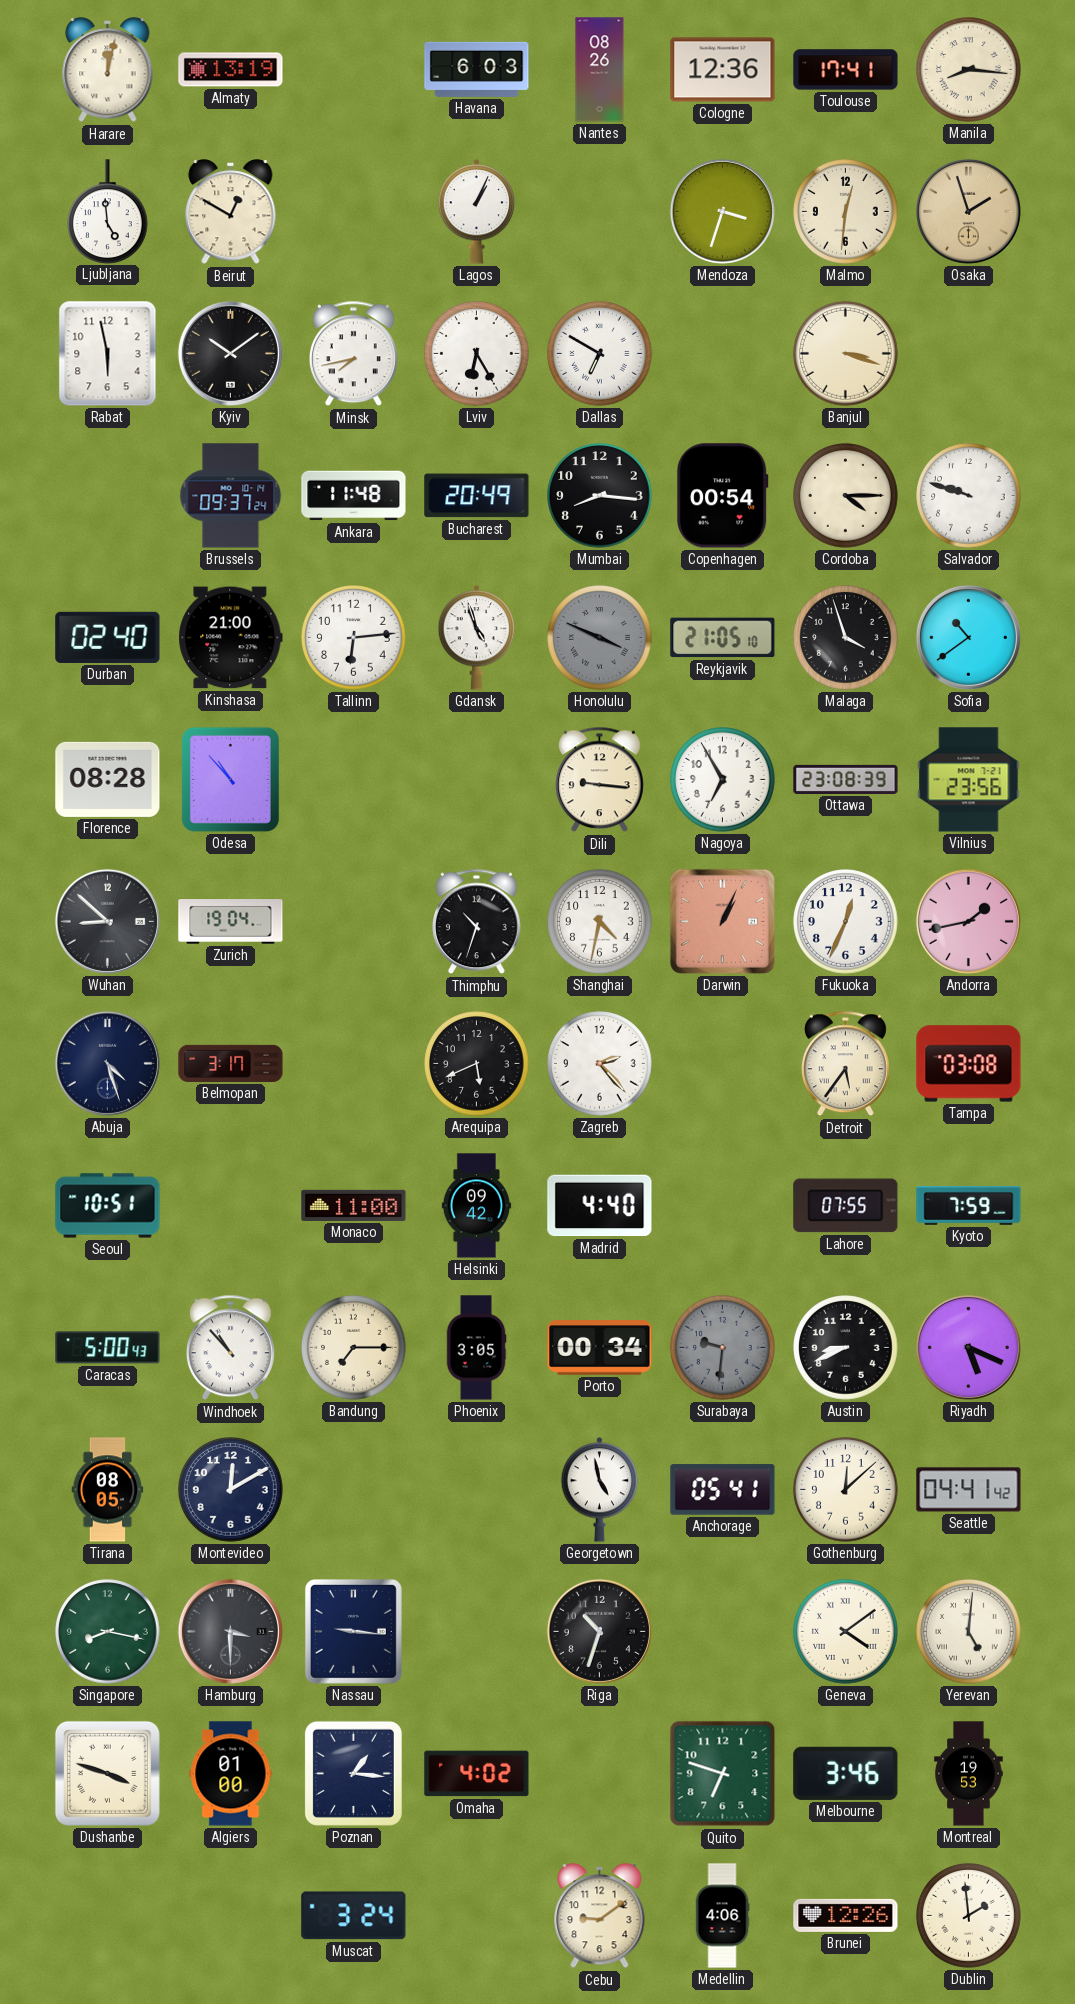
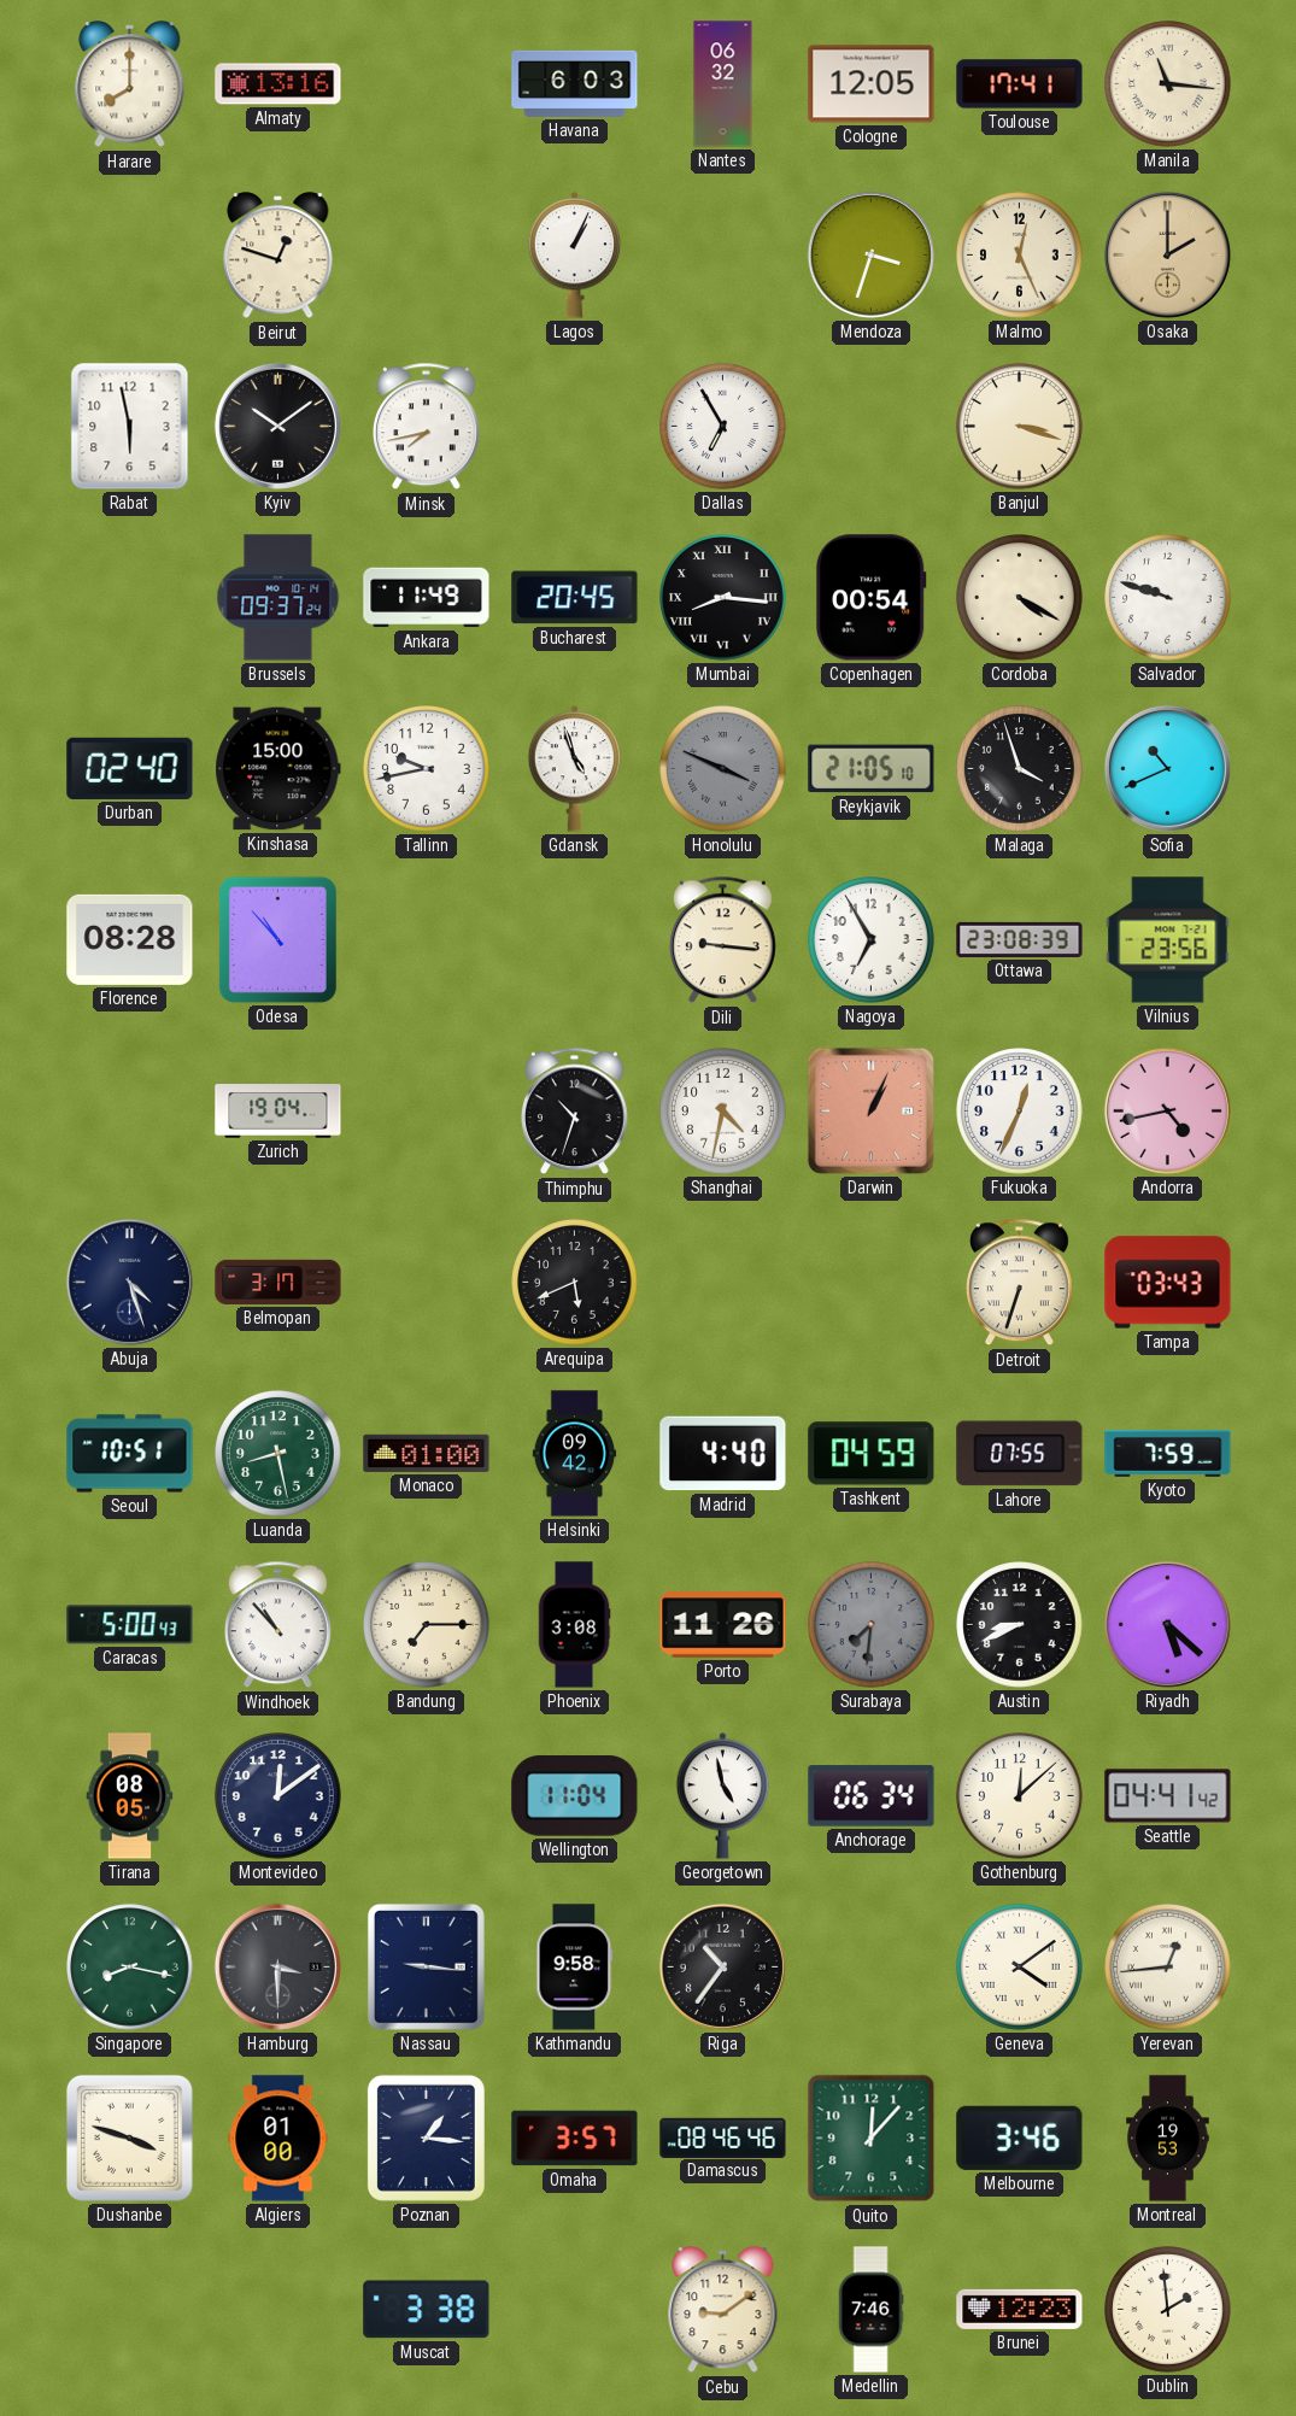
Harare: 12:02 -> 8:00 (130, 84)
Almaty: 13:19 -> 13:16 (278, 84)
Nantes: 08:26 -> 06:32 (723, 84)
Cologne: 12:36 -> 12:05 (872, 84)
Manila: 8:16 -> 11:16 (1168, 84)
Ljubljana: 4:59 -> none (108, 211)
Beirut: 12:50 -> 12:48 (278, 256)
Malmo: 12:31 -> 12:26 (1020, 256)
Osaka: 1:57 -> 2:00 (1167, 254)
Lviv: 6:25 -> none (477, 354)
Dallas: 6:50 -> 6:55 (723, 427)
Ankara: 11:48 -> 11:49 (427, 598)
Bucharest: 20:49 -> 20:45 (575, 598)
Mumbai numerals: Arabic -> Roman (723, 598)
Cordoba: 4:15 -> 4:20 (1020, 598)
Kinshasa: 21:00 -> 15:00 (278, 769)
Tallinn: 6:14 -> 9:43 (427, 769)
Sofia: 10:39 -> 10:41 (1167, 768)
Wuhan: 8:52 -> none (107, 921)
Andorra: 1:43 -> 4:43 (1167, 1110)
Zagreb: 2:23 -> none (600, 1064)
Detroit: 5:36 -> 6:33 (1019, 1283)
Tampa: 03:08 -> 03:43 (1168, 1283)
Luanda: none -> 8:28 (278, 1454)
Monaco: 11:00 -> 01:00 (427, 1453)
Tashkent: none -> 04:59 (872, 1454)
Phoenix: 3:05 -> 3:08 (574, 1625)
Porto: 00:34 -> 11:26 (723, 1625)
Surabaya: 9:31 -> 7:31 (872, 1625)
Riyadh: 5:19 -> 5:22 (1167, 1624)
Montevideo: 12:10 -> 12:09 (278, 1796)
Wellington: none -> 11:04 (575, 1796)
Anchorage: 05:41 -> 06:34 (872, 1796)
Kathmandu: none -> 9:58 (575, 1968)
Riga: 10:33 -> 10:36 (722, 1966)
Yerevan: 5:01 -> 12:44 (1168, 1968)
Omaha: 4:02 -> 3:57 (575, 2139)
Damascus: none -> 08:46 (723, 2138)
Quito: 6:48 -> 12:07 (872, 2139)
Muscat: 3:24 -> 3:38 (427, 2310)
Medellin: 4:06 -> 7:46 (870, 2310)
Brunei: 12:26 -> 12:23 (1020, 2309)
